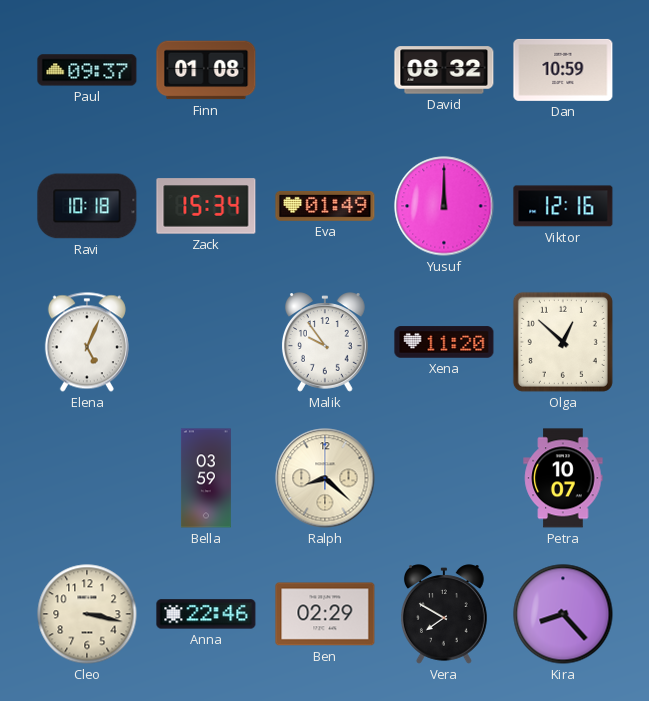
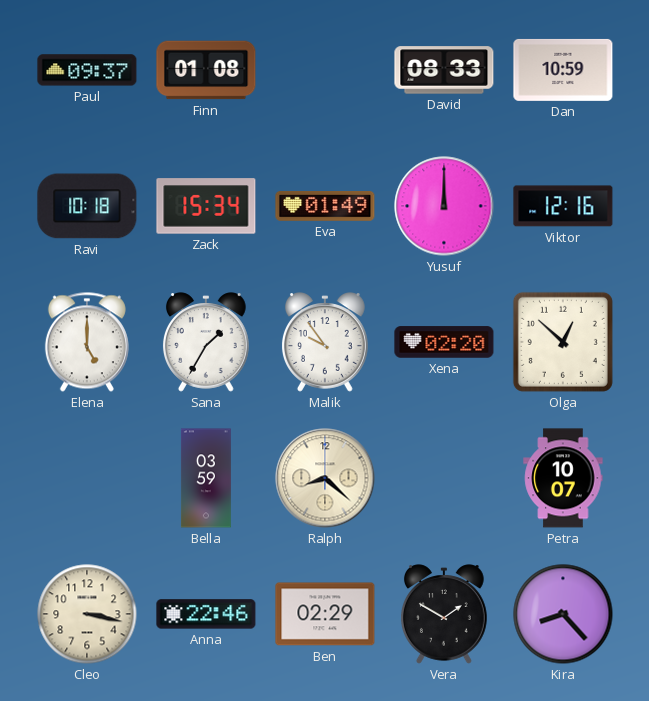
David: 08:32 -> 08:33 (444, 70)
Elena: 5:04 -> 5:00 (87, 342)
Sana: none -> 1:35 (206, 342)
Xena: 11:20 -> 02:20 (444, 342)
Vera: 7:50 -> 1:50 (444, 614)
